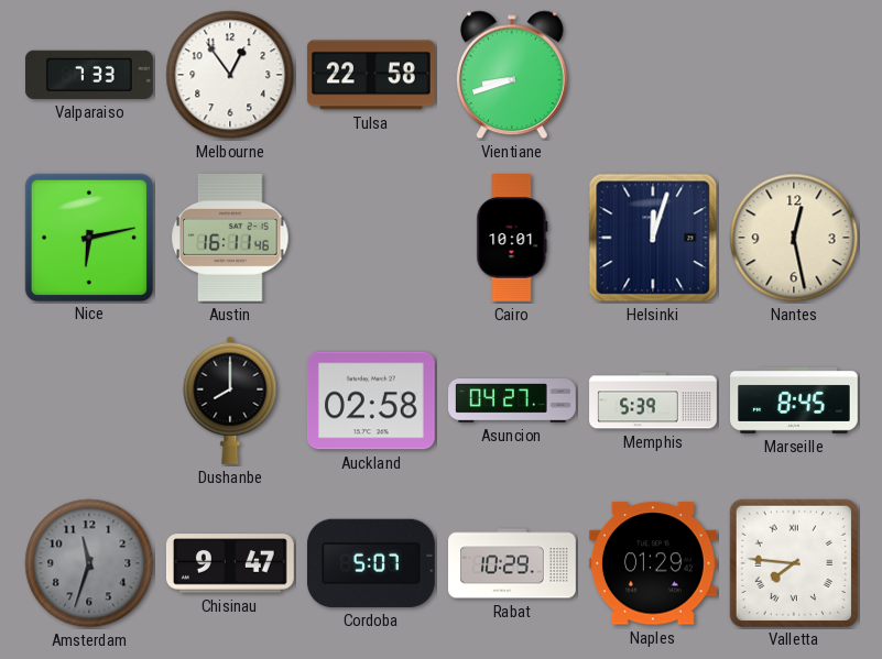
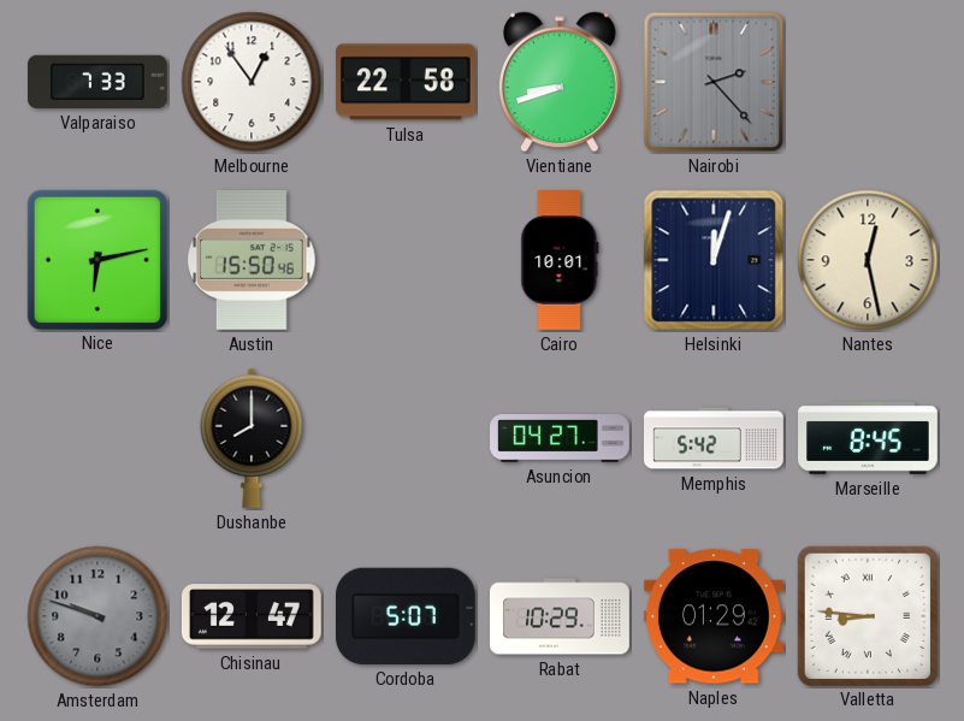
Nairobi: none -> 2:23 (714, 82)
Austin: 16:11 -> 15:50 (252, 260)
Auckland: 02:58 -> none (371, 400)
Memphis: 5:39 -> 5:42 (714, 438)
Amsterdam: 11:33 -> 9:48 (97, 616)
Chisinau: 9:47 -> 12:47 (252, 616)
Valletta: 7:46 -> 8:46 (867, 615)
